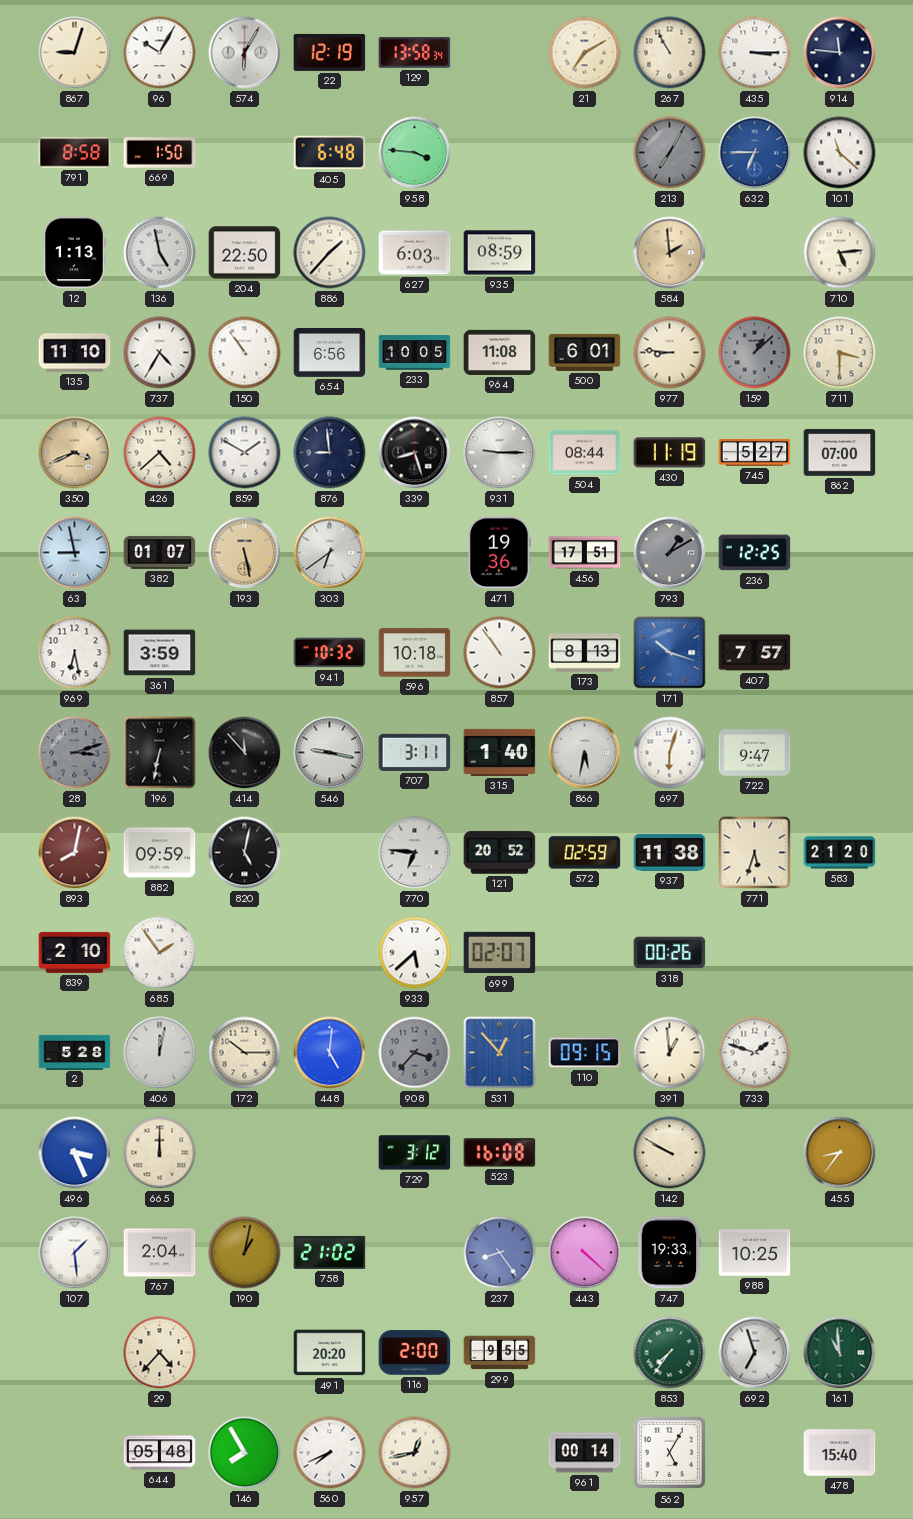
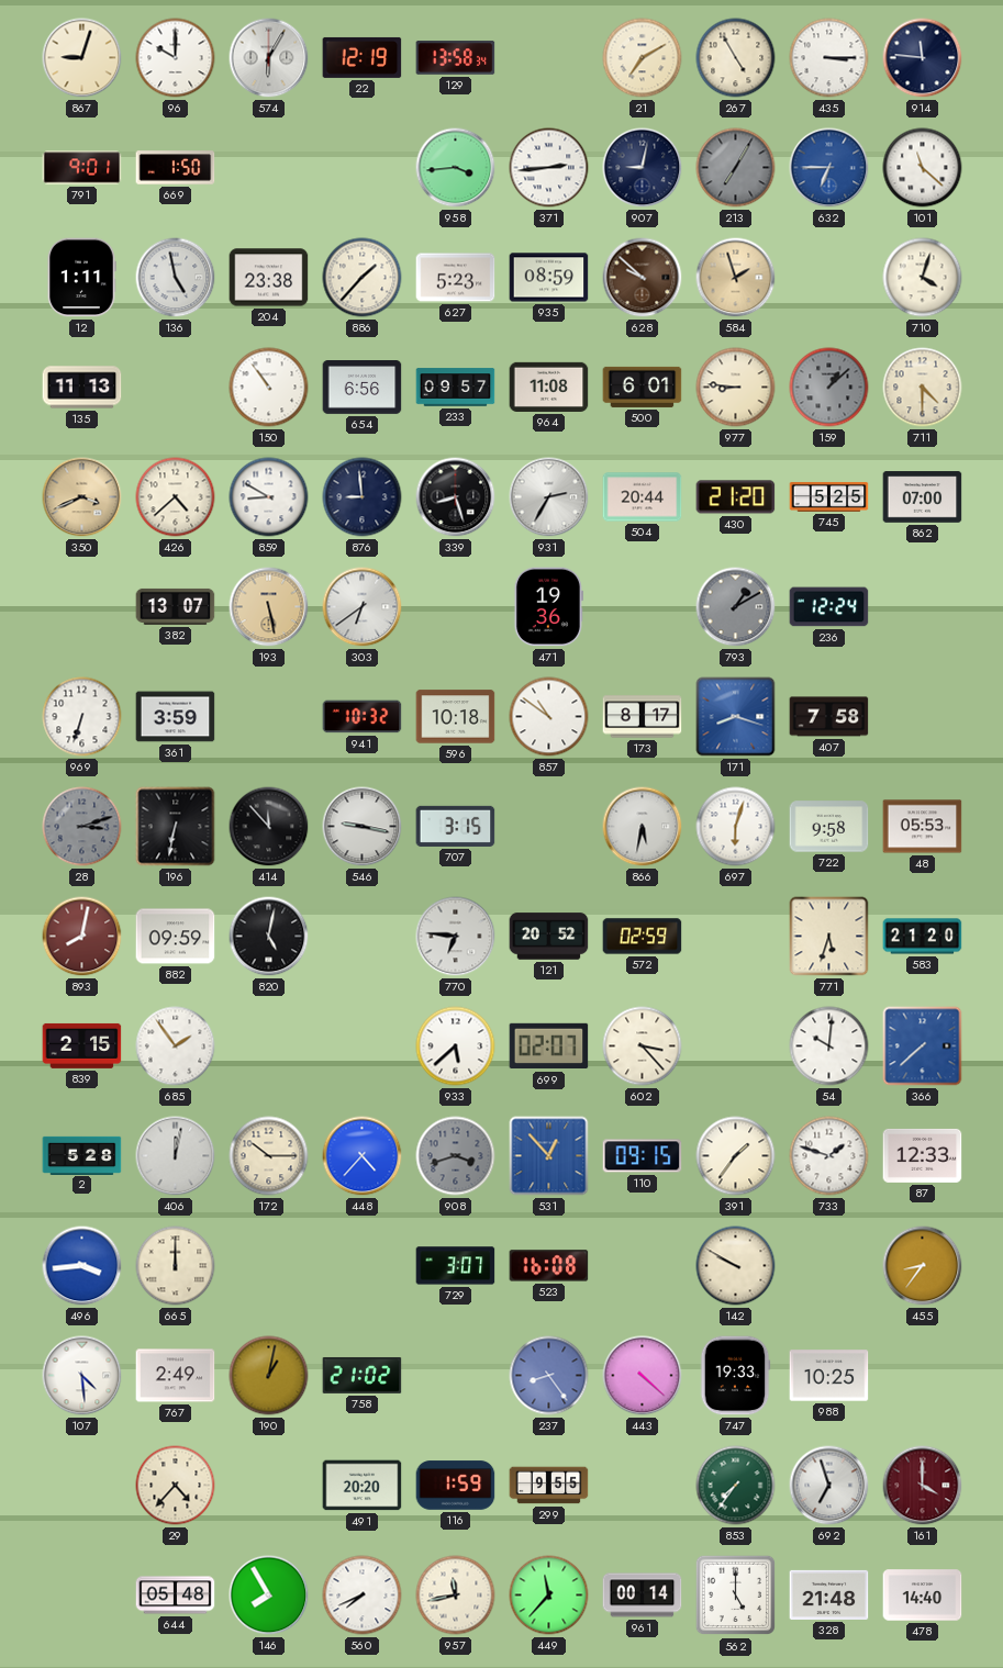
96: 10:05 -> 10:00 (176, 58)
267: 10:55 -> 4:55 (736, 58)
791: 8:58 -> 9:01 (82, 168)
405: 6:48 -> none (330, 153)
958: 3:46 -> 3:44 (456, 168)
371: none -> 2:44 (549, 168)
907: none -> 9:02 (643, 168)
12: 1:13 -> 1:11 (81, 278)
204: 22:50 -> 23:38 (269, 278)
627: 6:03 -> 5:23 (456, 278)
628: none -> 9:52 (643, 278)
584: 1:59 -> 1:57 (736, 278)
710: 5:14 -> 4:03 (923, 278)
135: 11:10 -> 11:13 (82, 388)
737: 4:35 -> none (160, 353)
233: 10:05 -> 09:57 (456, 388)
711: 3:30 -> 4:30 (923, 388)
859: 1:50 -> 8:50 (269, 497)
931: 9:15 -> 2:35 (549, 497)
504: 08:44 -> 20:44 (643, 497)
430: 11:19 -> 21:20 (736, 497)
745: 5:27 -> 5:25 (829, 497)
63: 8:58 -> none (75, 553)
382: 01:07 -> 13:07 (176, 606)
456: 17:51 -> none (585, 553)
236: 12:25 -> 12:24 (829, 607)
969: 6:28 -> 6:33 (82, 717)
857: 10:54 -> 10:51 (549, 717)
173: 8:13 -> 8:17 (643, 717)
171: 10:18 -> 8:18 (736, 717)
407: 7:57 -> 7:58 (829, 717)
707: 3:11 -> 3:15 (456, 826)
315: 1:40 -> none (500, 752)
722: 9:47 -> 9:58 (829, 827)
48: none -> 05:53 (923, 827)
937: 11:38 -> none (670, 852)
839: 2:10 -> 2:15 (82, 1045)
602: none -> 3:23 (643, 1046)
318: 00:26 -> none (670, 953)
54: none -> 10:01 (829, 1046)
366: none -> 7:38 (923, 1046)
448: 5:01 -> 4:37 (363, 1156)
908: 3:37 -> 3:42 (456, 1156)
391: 12:59 -> 1:36 (736, 1156)
87: none -> 12:33 (923, 1155)
496: 3:26 -> 3:44 (82, 1266)
729: 3:12 -> 3:07 (456, 1266)
107: 1:29 -> 4:29 (82, 1376)
767: 2:04 -> 2:49 (176, 1376)
116: 2:00 -> 1:59 (456, 1486)
161: 10:59 -> 4:00 (923, 1486)
161 dial: green -> burgundy (923, 1486)
957: 12:43 -> 11:43 (456, 1596)
449: none -> 11:37 (549, 1596)
562: 5:05 -> 5:00 (736, 1596)
328: none -> 21:48 (829, 1594)
478: 15:40 -> 14:40 (923, 1596)
